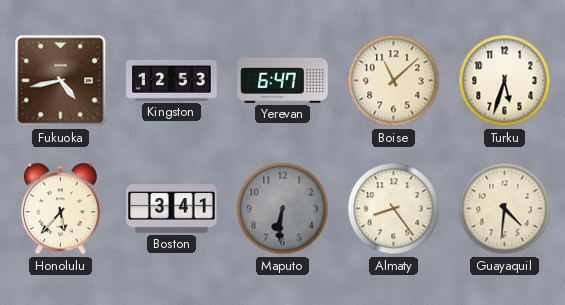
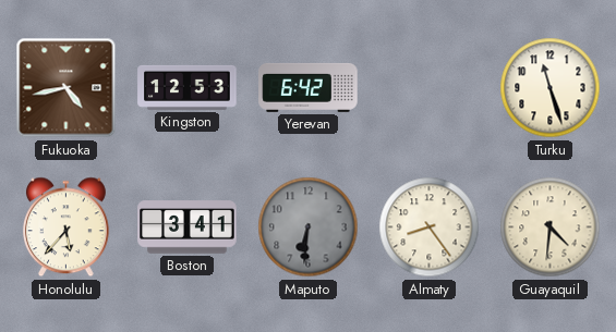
Yerevan: 6:47 -> 6:42 (309, 87)
Boise: 11:08 -> none (394, 81)
Turku: 5:33 -> 11:27 (551, 88)
